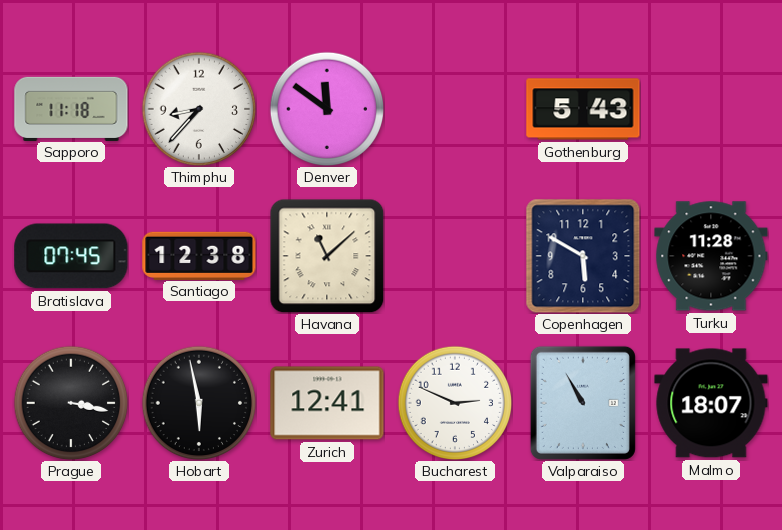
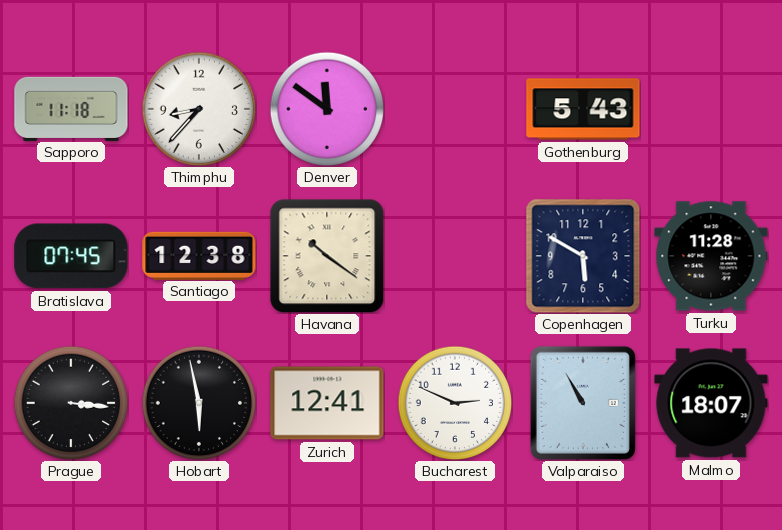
Havana: 11:08 -> 10:21 (327, 256)
Prague: 3:17 -> 3:16 (71, 403)
